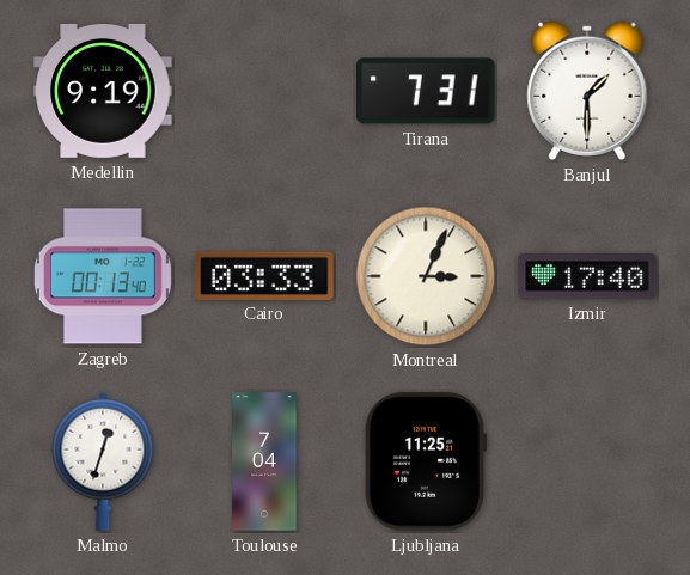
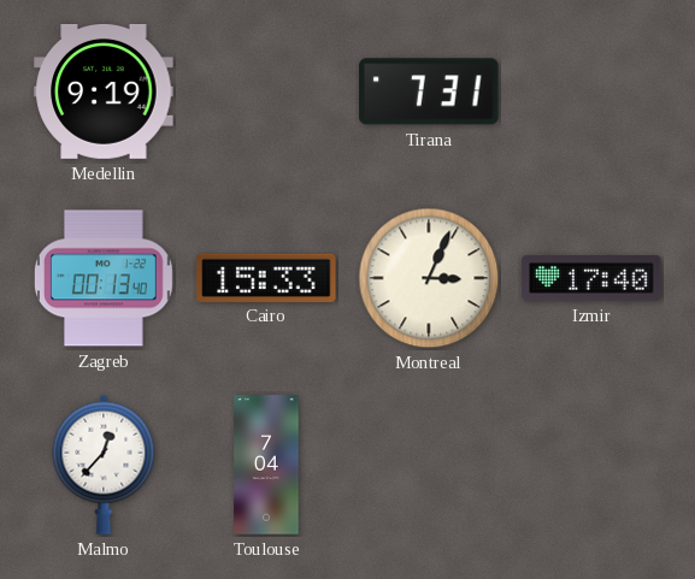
Banjul: 1:30 -> none (587, 91)
Cairo: 03:33 -> 15:33 (266, 277)
Malmo: 12:33 -> 12:37 (104, 465)
Ljubljana: 11:25 -> none (426, 461)
